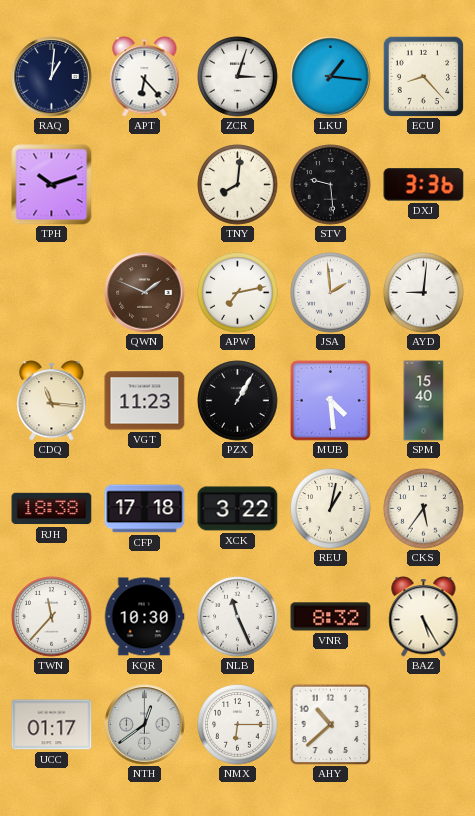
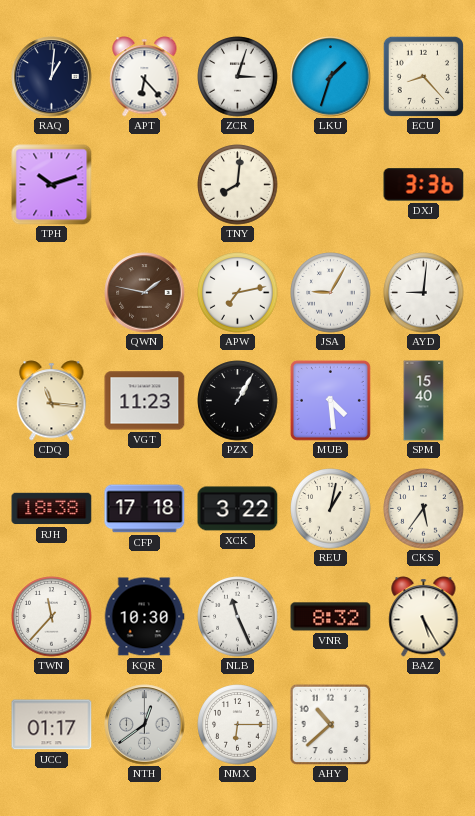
LKU: 1:16 -> 1:33 (331, 77)
STV: 9:29 -> none (331, 185)
QWN: 1:49 -> 1:47 (145, 293)
JSA: 1:59 -> 9:05 (331, 293)
